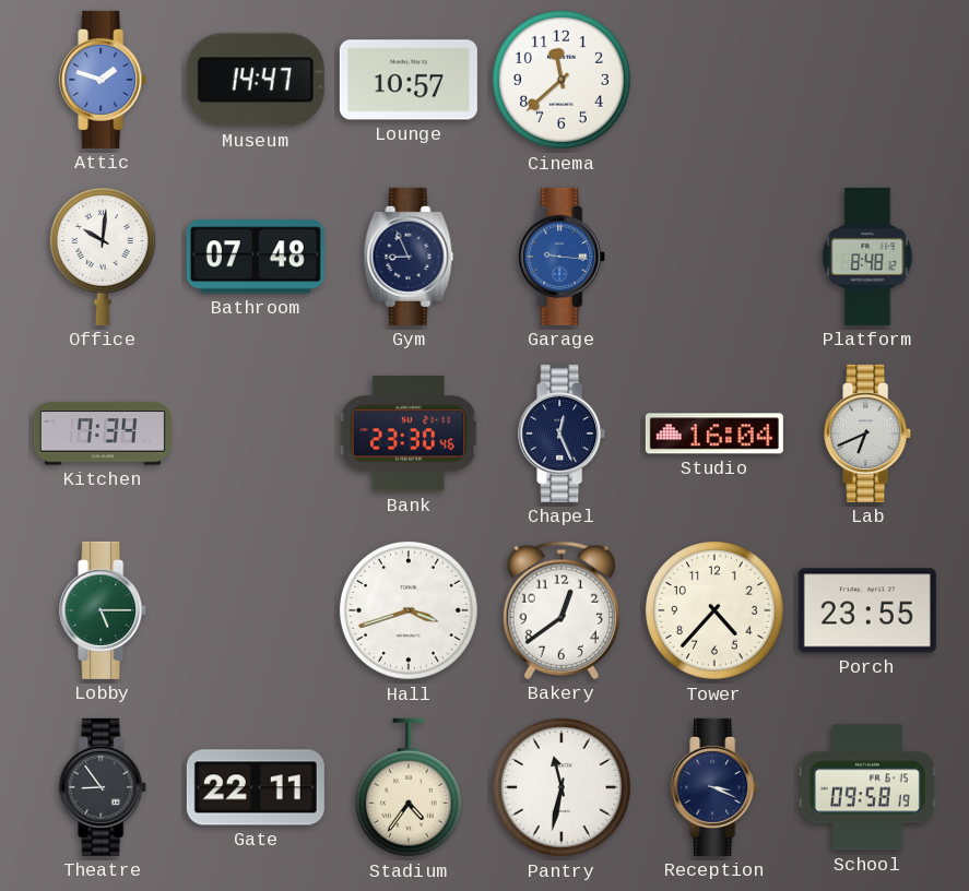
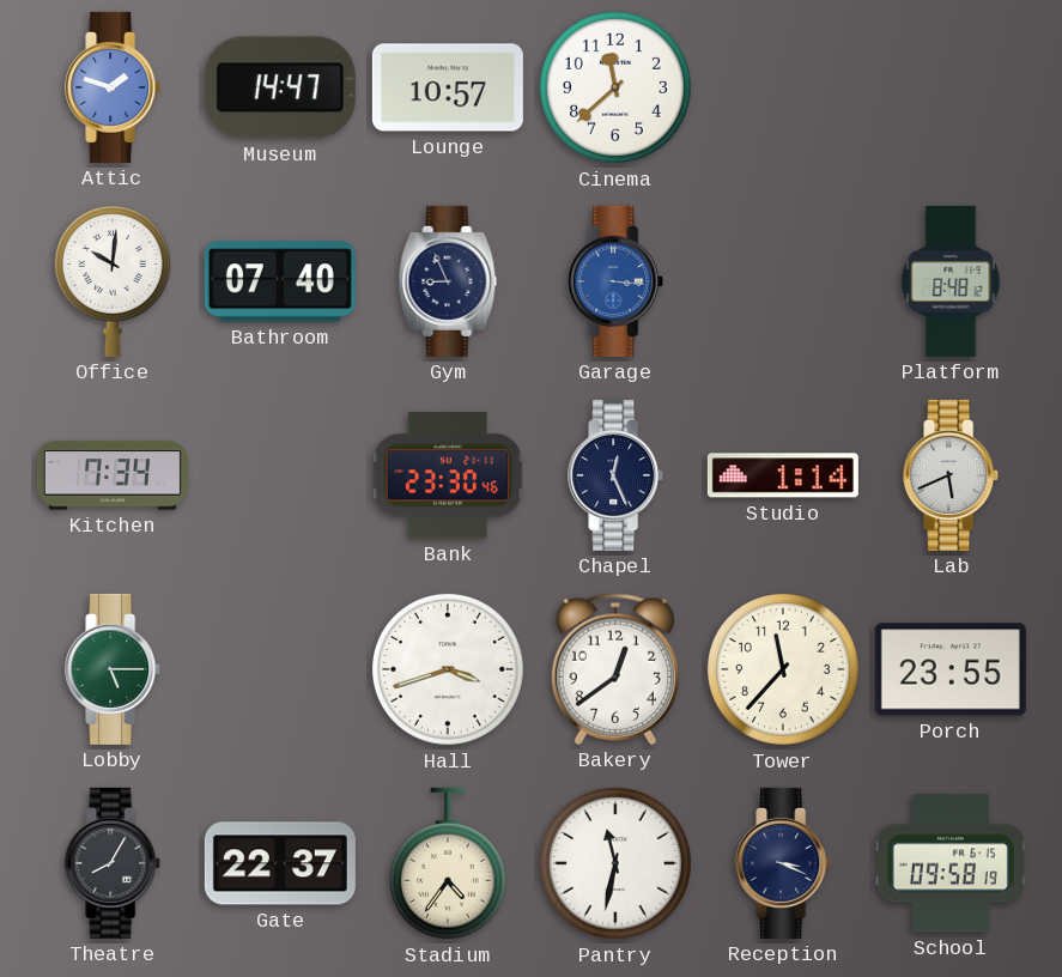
Bathroom: 07:48 -> 07:40 (280, 281)
Garage: 9:16 -> 3:16 (617, 281)
Studio: 16:04 -> 1:14 (783, 475)
Lab: 6:41 -> 5:41 (952, 475)
Tower: 4:37 -> 11:37 (783, 669)
Theatre: 8:54 -> 8:05 (114, 863)
Gate: 22:11 -> 22:37 (280, 863)
